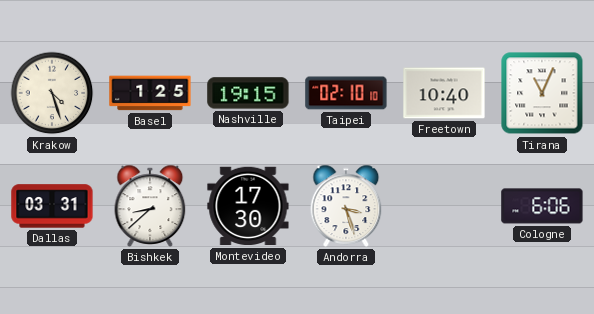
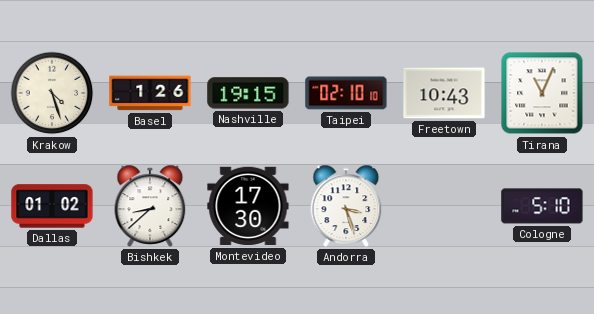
Basel: 1:25 -> 1:26 (150, 93)
Freetown: 10:40 -> 10:43 (444, 93)
Dallas: 03:31 -> 01:02 (52, 206)
Cologne: 6:06 -> 5:10 (542, 206)
